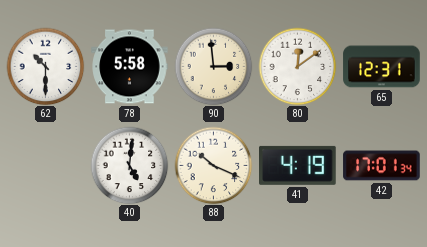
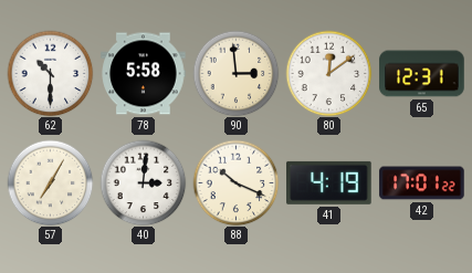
57: none -> 7:05 (50, 182)
40: 5:01 -> 3:01 (143, 182)
42: 17:01:34 -> 17:01:22 (422, 183)
